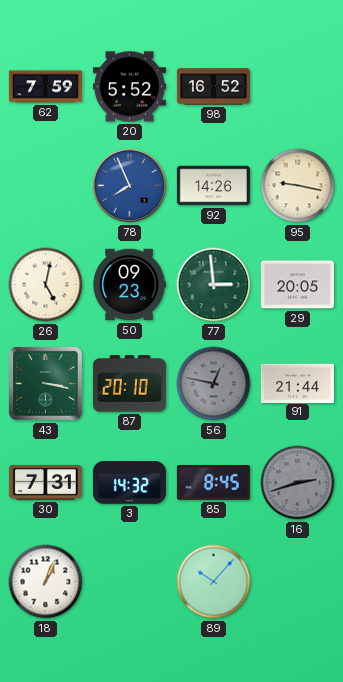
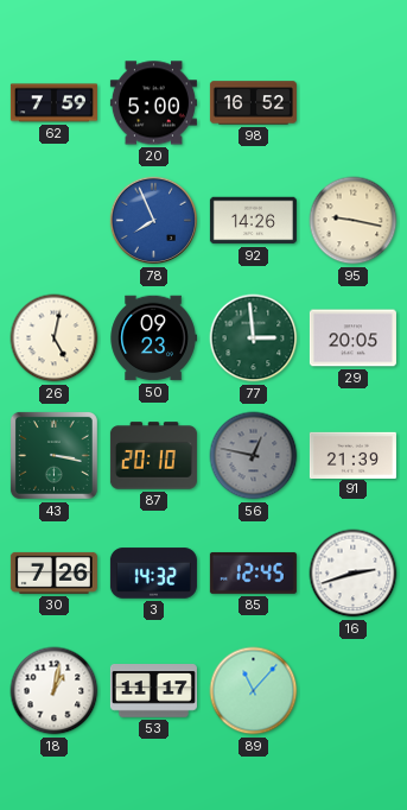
20: 5:52 -> 5:00 (153, 103)
91: 21:44 -> 21:39 (352, 455)
30: 7:31 -> 7:26 (53, 572)
85: 8:45 -> 12:45 (253, 572)
16 dial: grey -> white (354, 574)
18: 1:04 -> 1:02 (55, 691)
53: none -> 11:17 (153, 691)
89: 10:07 -> 11:07 (254, 691)
